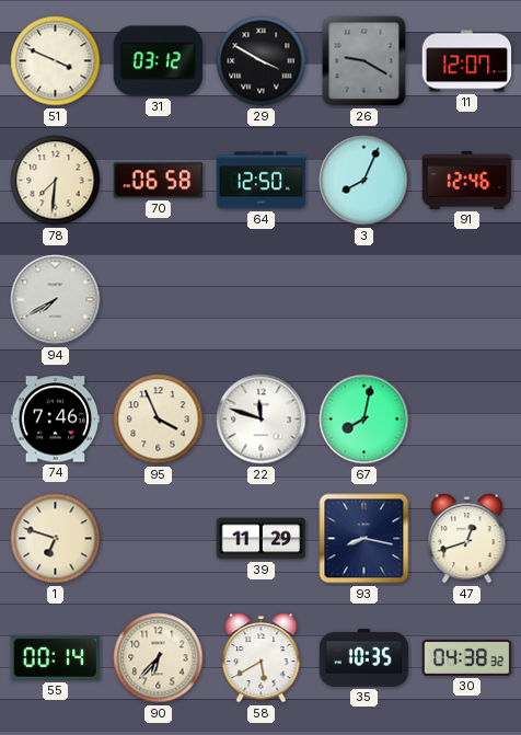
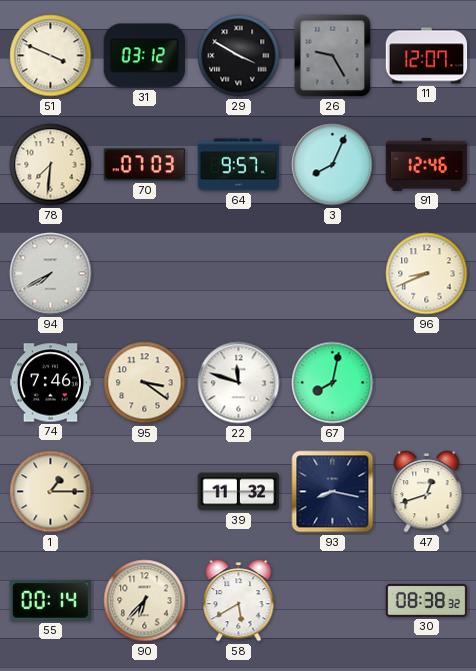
26: 9:20 -> 9:25 (333, 56)
70: 06:58 -> 07:03 (145, 165)
64: 12:50 -> 9:57 (239, 165)
96: none -> 8:41 (427, 274)
95: 3:56 -> 3:21 (145, 383)
1: 6:48 -> 1:15 (51, 492)
39: 11:29 -> 11:32 (239, 492)
35: 10:35 -> none (364, 658)
30: 04:38 -> 08:38 (427, 600)
